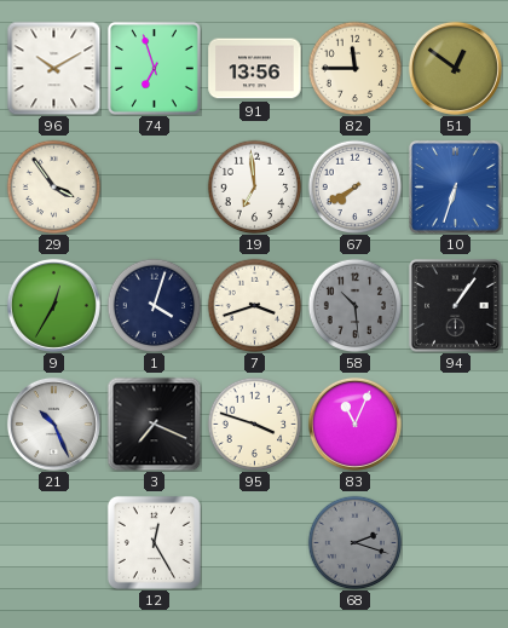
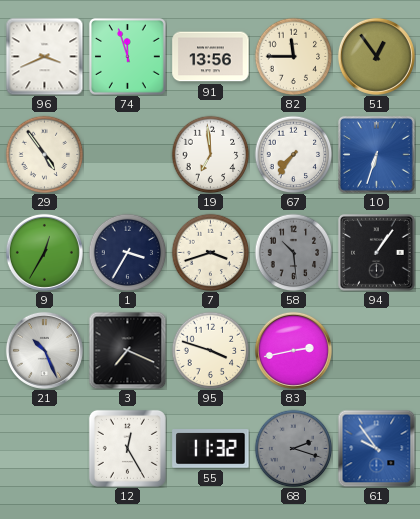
96: 10:10 -> 3:41 (44, 56)
74: 6:57 -> 11:57 (128, 57)
51: 12:51 -> 12:54 (376, 56)
29: 3:54 -> 4:54 (44, 154)
67: 7:40 -> 7:36 (293, 154)
1: 4:03 -> 3:35 (127, 252)
83: 11:04 -> 2:43 (293, 350)
55: none -> 11:32 (211, 449)
61: none -> 9:54 (376, 448)
